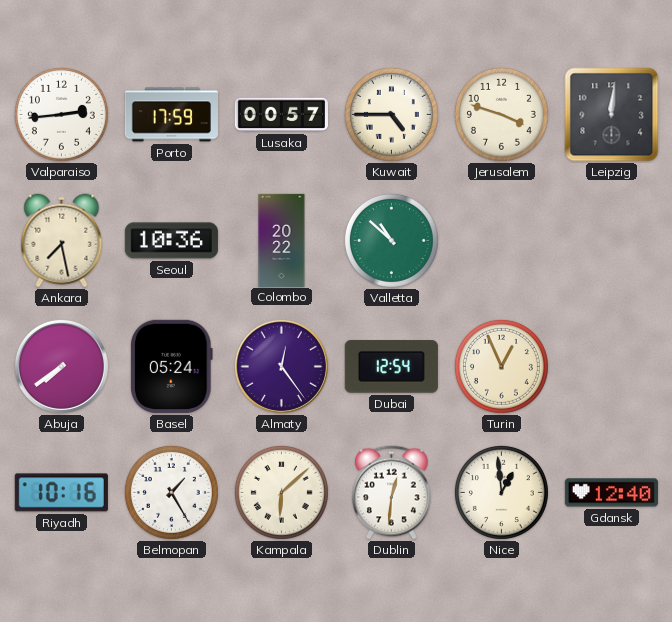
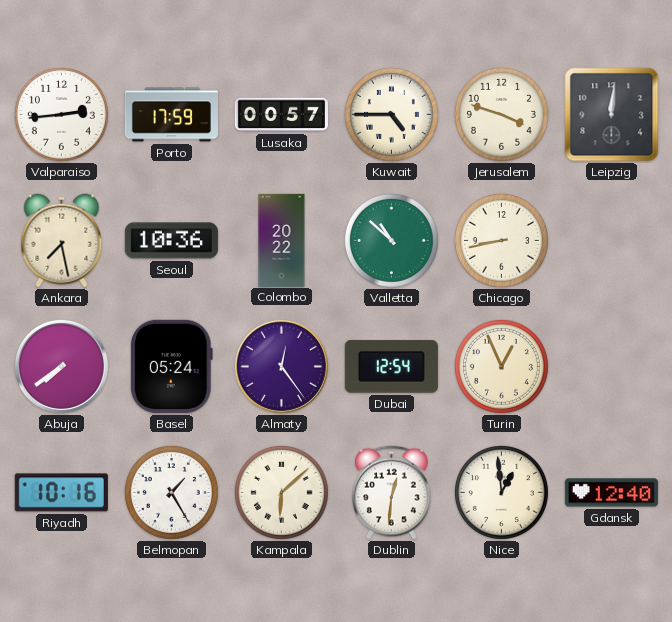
Chicago: none -> 8:43 (501, 240)
